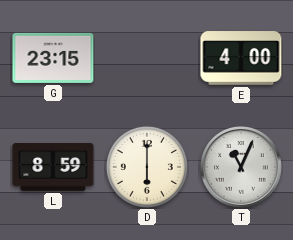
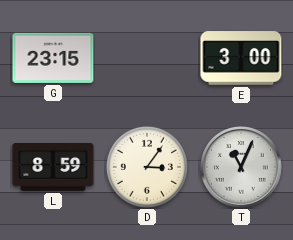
E: 4:00 -> 3:00 (241, 58)
D: 6:00 -> 3:06 (147, 167)
